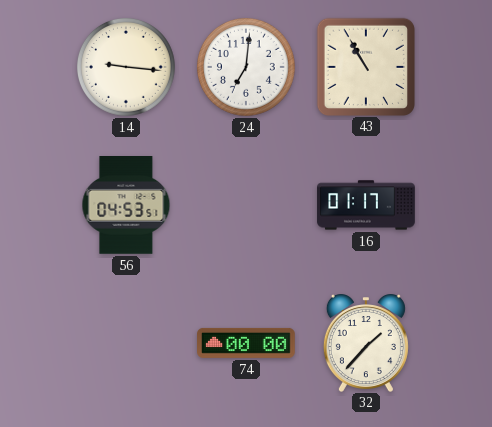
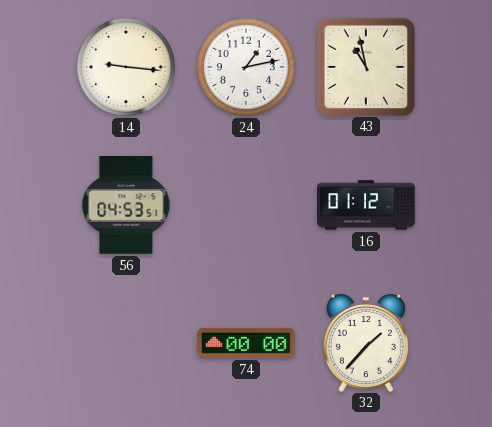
24: 7:01 -> 1:13 (246, 67)
43: 10:55 -> 10:58 (365, 66)
16: 01:17 -> 01:12 (366, 205)
